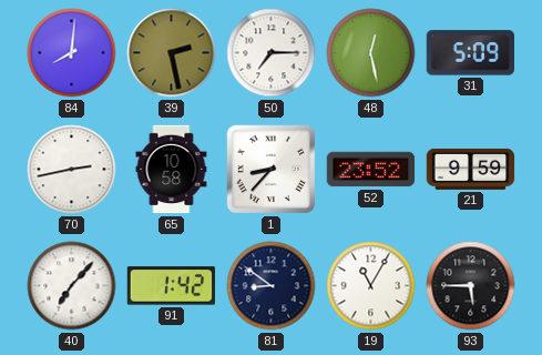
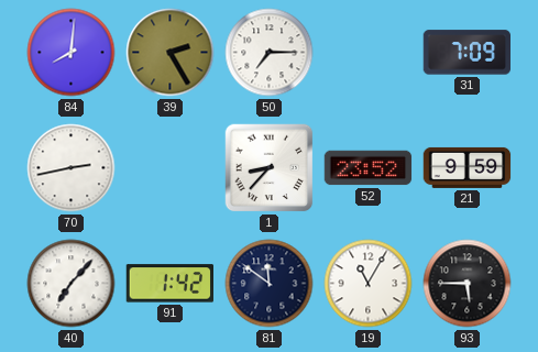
39: 2:28 -> 2:25 (171, 53)
48: 12:28 -> none (371, 53)
31: 5:09 -> 7:09 (466, 53)
65: 10:58 -> none (172, 170)
81: 8:51 -> 11:51 (270, 284)
